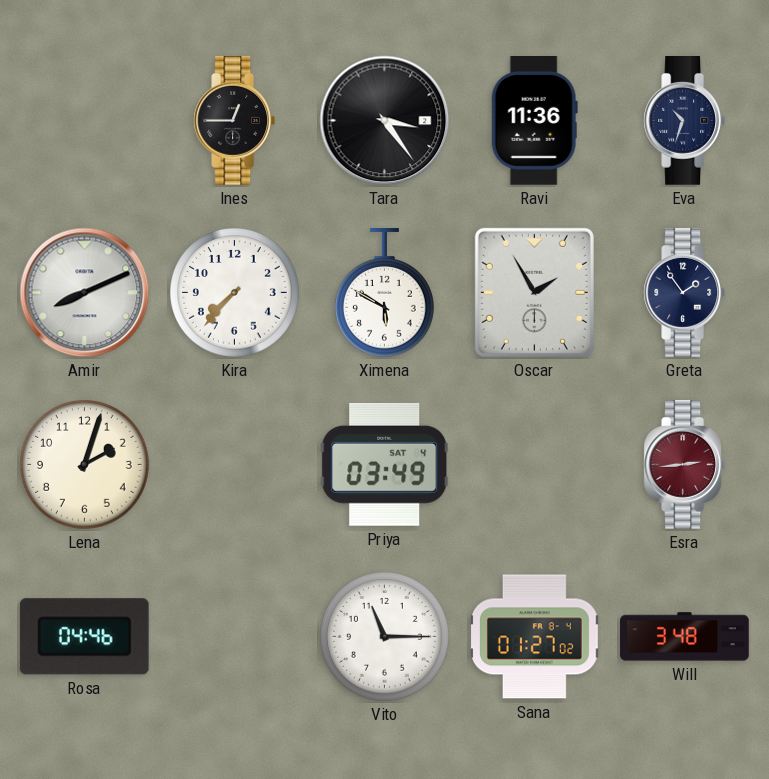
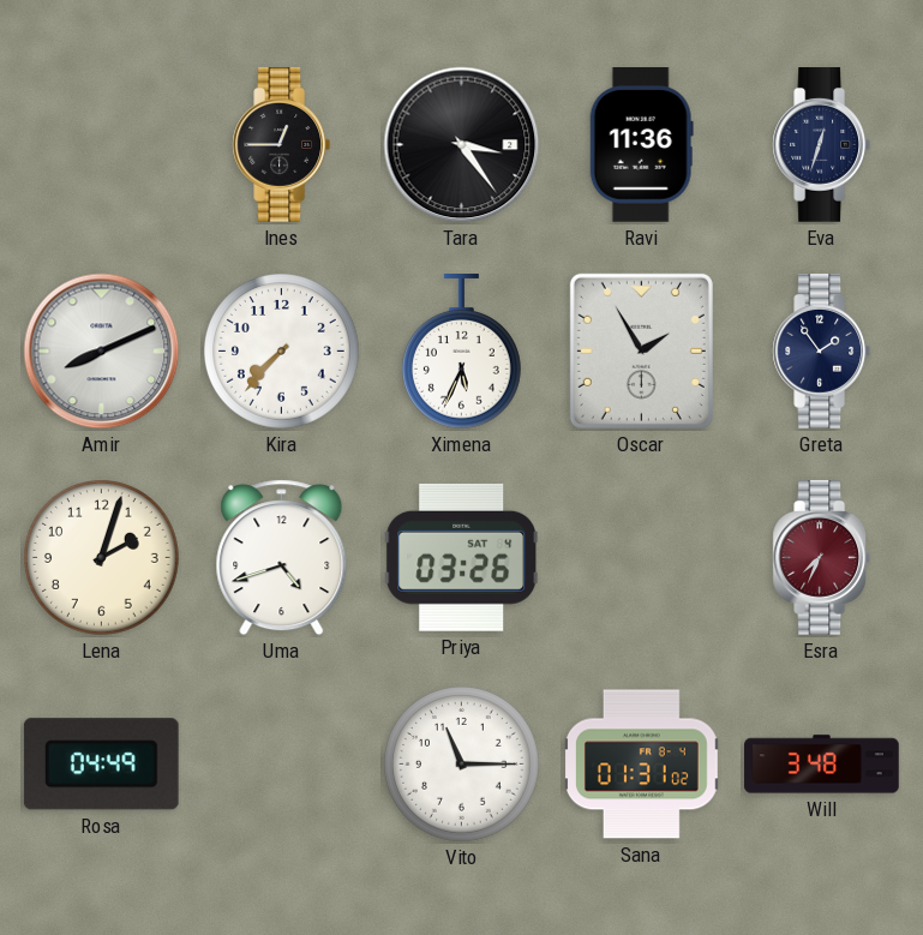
Eva: 10:33 -> 12:33 (822, 145)
Ximena: 5:50 -> 5:34 (461, 352)
Uma: none -> 4:42 (282, 558)
Priya: 03:49 -> 03:26 (462, 557)
Esra: 2:44 -> 7:34 (822, 558)
Rosa: 04:46 -> 04:49 (101, 765)
Sana: 01:27 -> 01:31 (642, 765)
